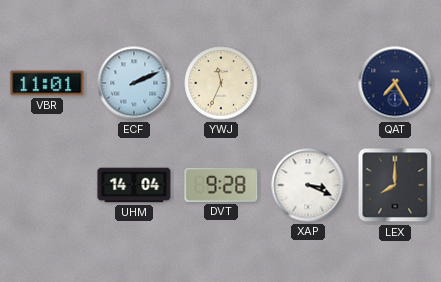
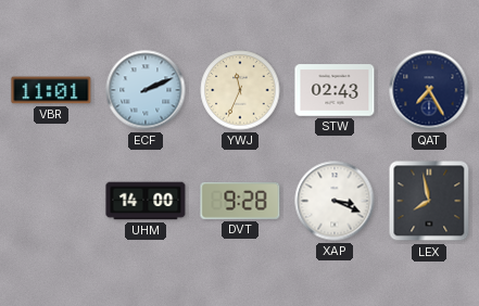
STW: none -> 02:43 (335, 90)
UHM: 14:04 -> 14:00 (146, 201)
LEX: 8:00 -> 7:58 (429, 201)
